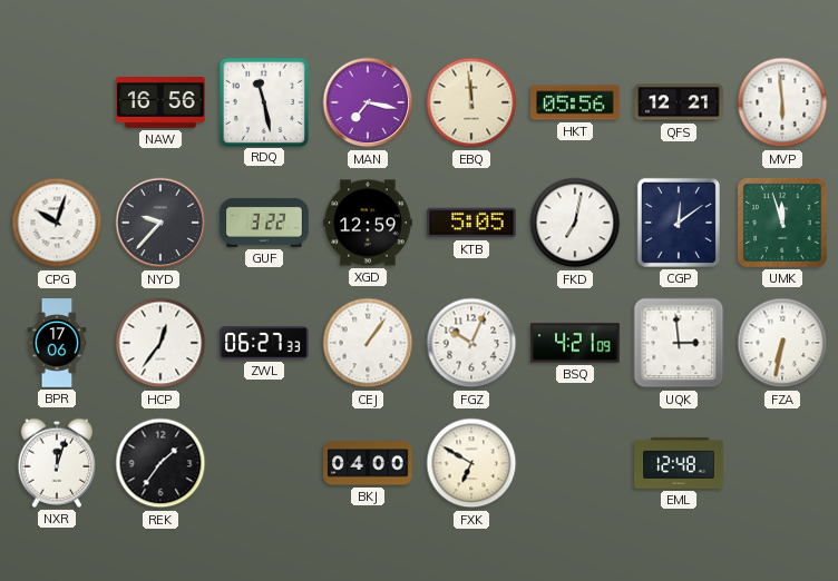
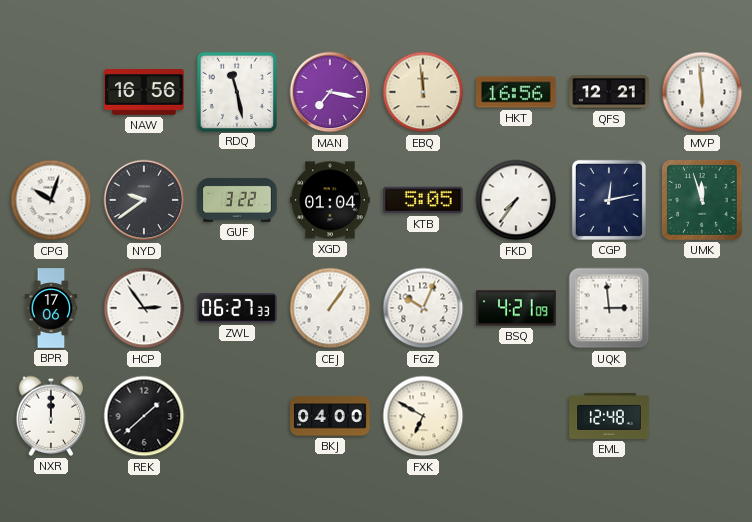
HKT: 05:56 -> 16:56 (516, 92)
NYD: 9:37 -> 9:39 (144, 200)
XGD: 12:59 -> 01:04 (330, 200)
FKD: 7:02 -> 7:36 (516, 200)
CGP: 12:09 -> 12:13 (609, 200)
HCP: 12:36 -> 2:54 (144, 308)
FZA: 6:32 -> none (782, 343)
NXR: 12:03 -> 12:00 (51, 416)
REK: 1:36 -> 1:38 (144, 416)
